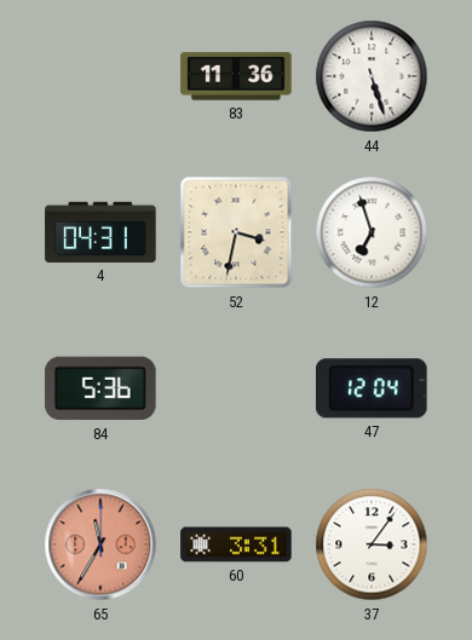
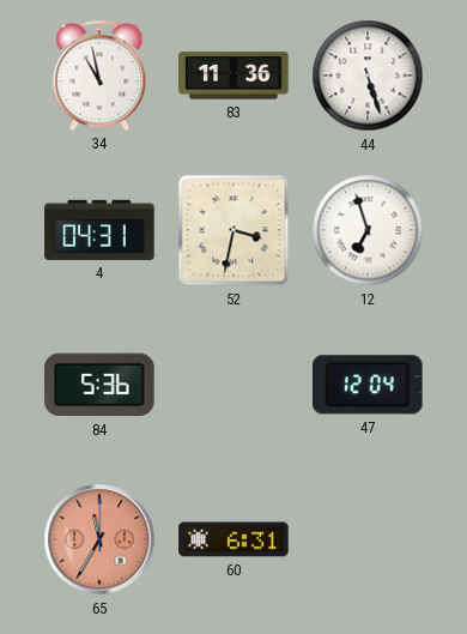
34: none -> 10:58 (99, 76)
60: 3:31 -> 6:31 (233, 539)
37: 3:06 -> none (372, 544)
